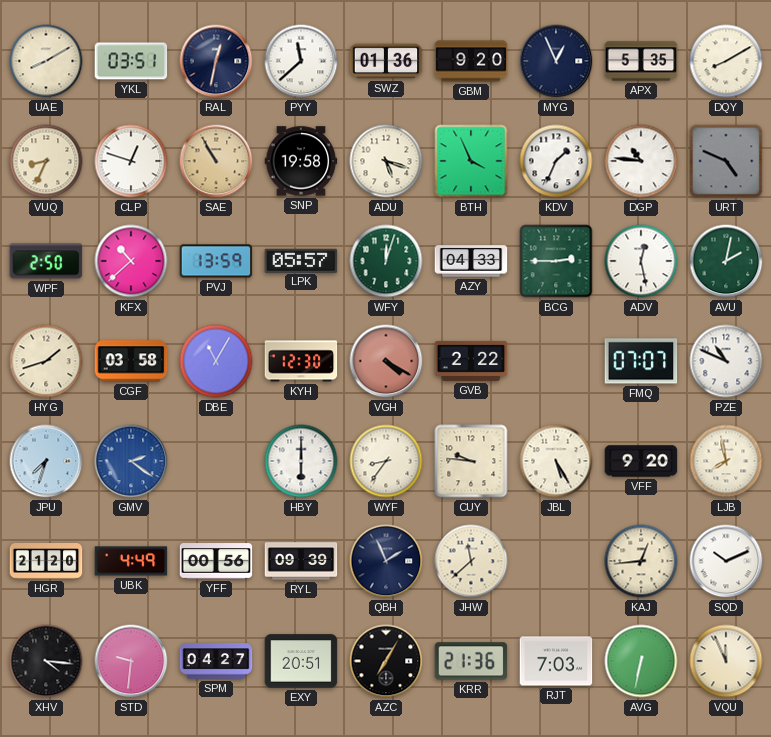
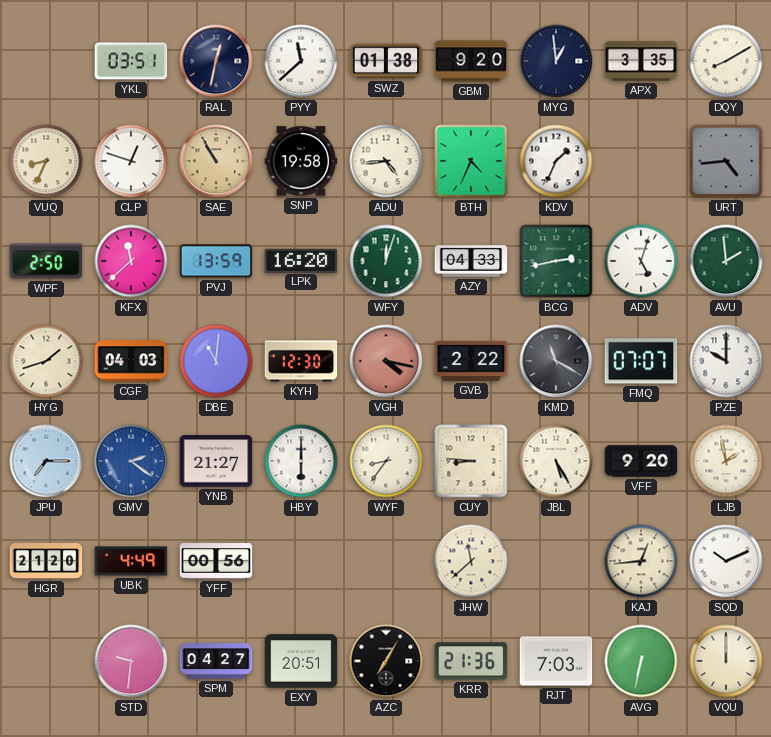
UAE: 8:10 -> none (46, 61)
SWZ: 01:36 -> 01:38 (386, 61)
MYG: 12:56 -> 12:59 (556, 61)
APX: 5:35 -> 3:35 (641, 61)
ADU: 5:18 -> 4:44 (386, 161)
BTH: 3:56 -> 4:34 (471, 161)
DGP: 10:46 -> none (641, 161)
URT: 4:49 -> 4:44 (726, 161)
KFX: 10:38 -> 11:38 (131, 261)
LPK: 05:57 -> 16:20 (301, 260)
BCG: 2:45 -> 2:43 (556, 261)
ADV: 12:28 -> 5:03 (641, 261)
AVU: 2:02 -> 1:59 (726, 261)
CGF: 03:58 -> 04:03 (131, 361)
DBE: 11:05 -> 11:01 (216, 361)
VGH: 4:20 -> 4:17 (386, 361)
KMD: none -> 11:20 (556, 361)
PZE: 10:49 -> 10:00 (726, 361)
JPU: 7:33 -> 7:15 (46, 461)
YNB: none -> 21:27 (216, 461)
CUY: 9:46 -> 8:46 (471, 461)
LJB: 7:58 -> 1:58 (726, 461)
RYL: 09:39 -> none (301, 561)
QBH: 1:56 -> none (386, 561)
XHV: 4:16 -> none (46, 661)
VQU: 11:56 -> 12:00 (726, 661)
